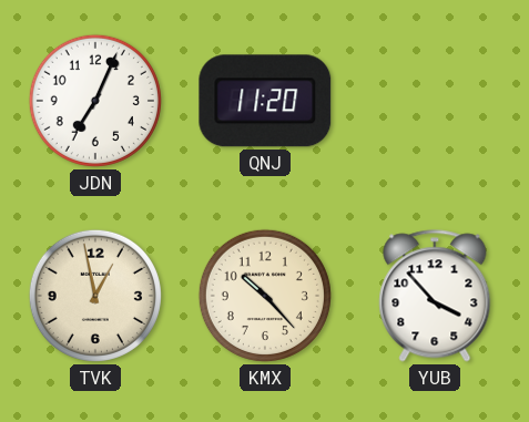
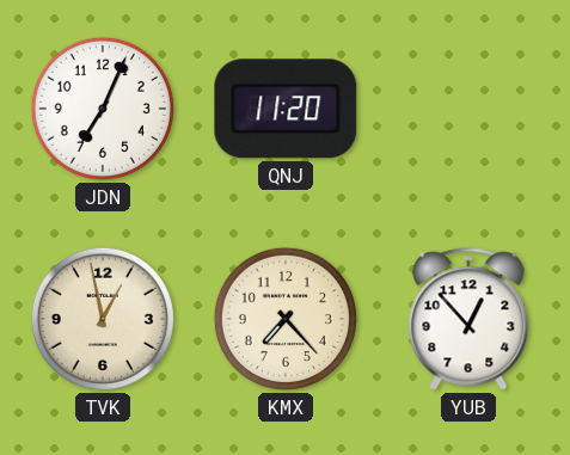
KMX: 10:23 -> 7:23 (286, 319)
YUB: 3:53 -> 12:53 (468, 319)
